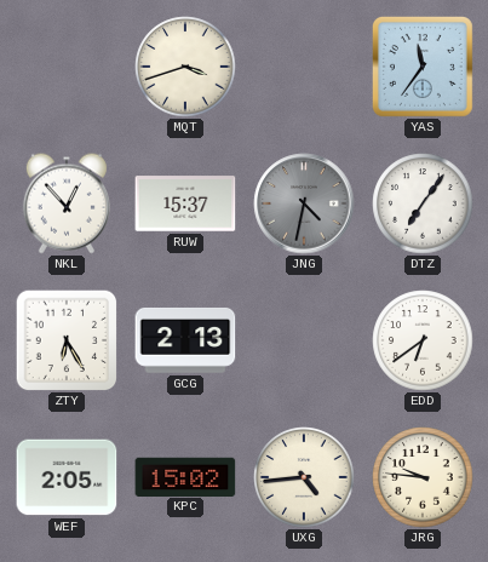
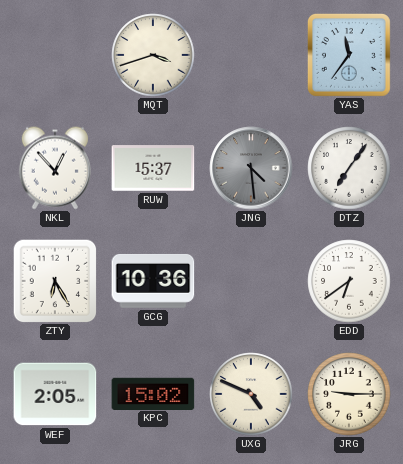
JNG: 4:32 -> 4:29 (251, 168)
GCG: 2:13 -> 10:36 (153, 281)
UXG: 4:44 -> 4:49 (251, 394)
JRG: 9:46 -> 9:15 (349, 394)
